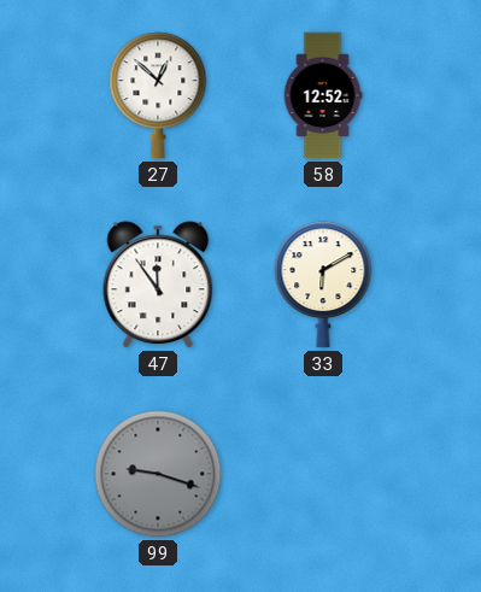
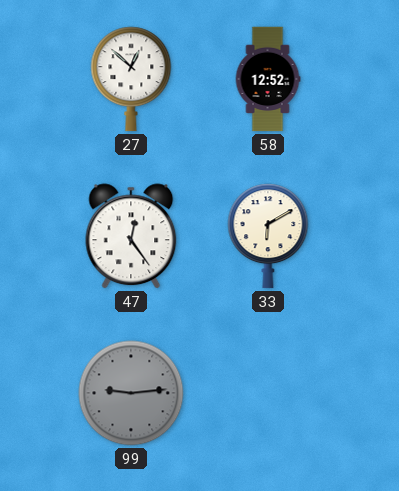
47: 11:54 -> 12:24 (131, 236)
99: 9:18 -> 9:14 (131, 393)
